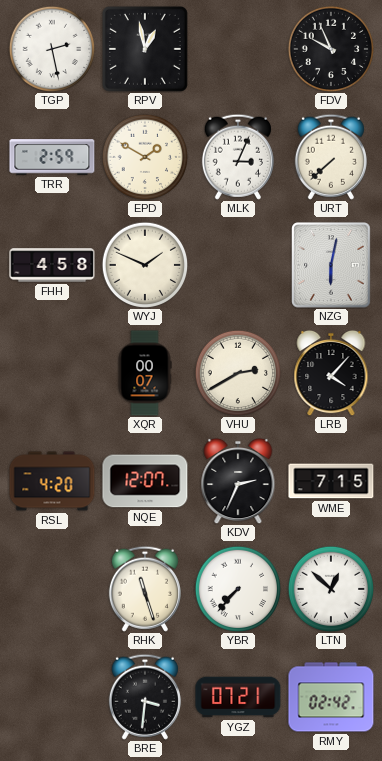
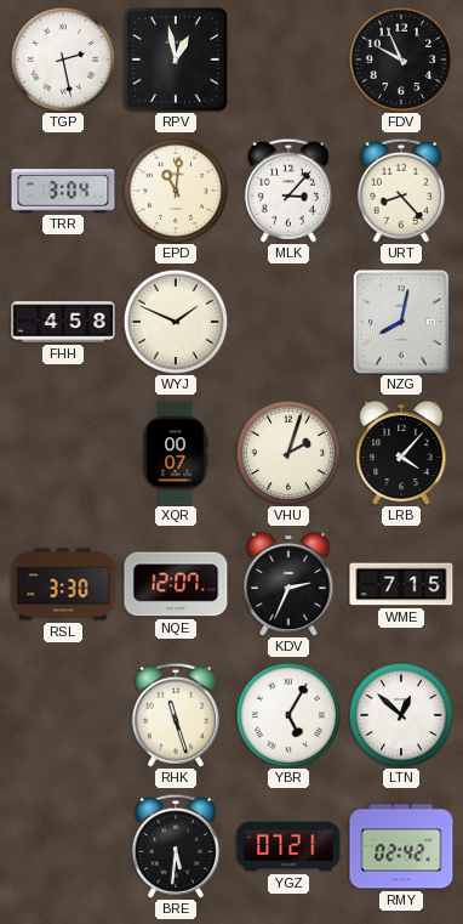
TRR: 2:59 -> 3:04 (63, 191)
EPD: 1:50 -> 11:01 (176, 191)
MLK: 3:04 -> 3:07 (288, 191)
URT: 7:38 -> 8:23 (401, 191)
NZG: 6:02 -> 8:02 (401, 322)
VHU: 2:40 -> 2:03 (288, 453)
RSL: 4:20 -> 3:30 (63, 584)
YBR: 7:37 -> 5:05 (288, 715)
BRE: 3:31 -> 5:31 (176, 846)
